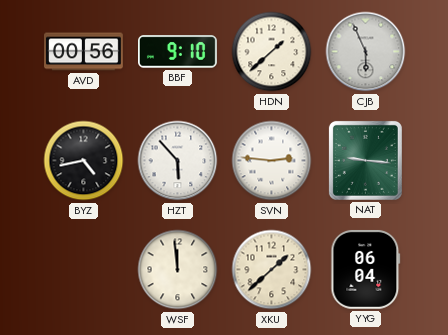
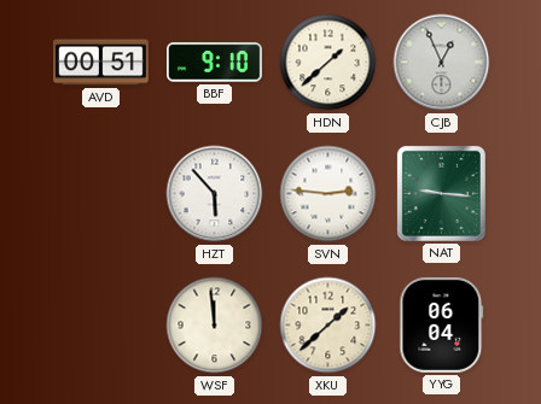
AVD: 00:56 -> 00:51 (101, 63)
CJB: 5:56 -> 12:56 (442, 63)
BYZ: 4:43 -> none (84, 161)
